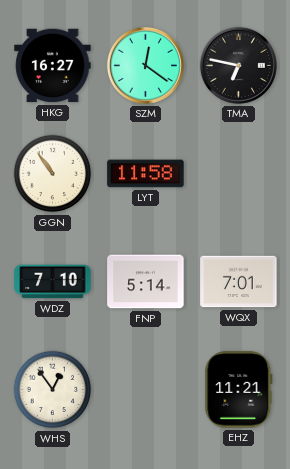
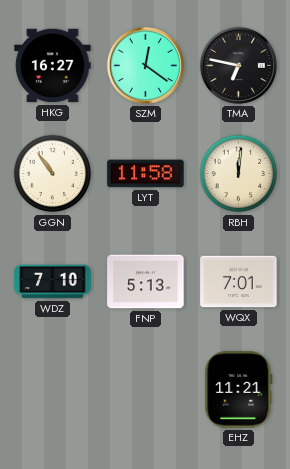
RBH: none -> 12:01 (239, 174)
FNP: 5:14 -> 5:13 (146, 282)
WHS: 12:54 -> none (53, 390)
